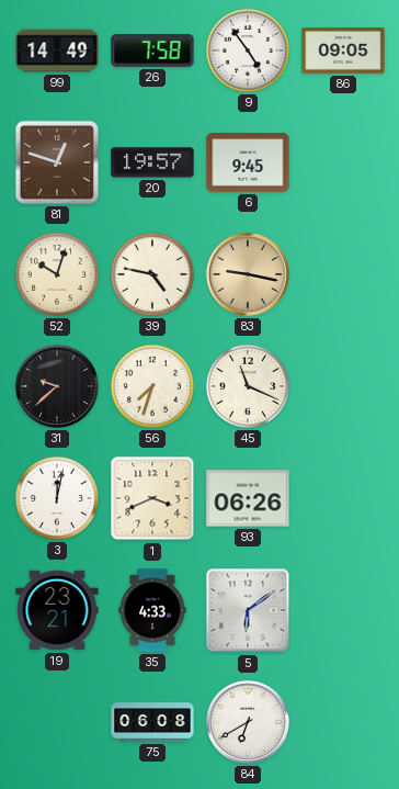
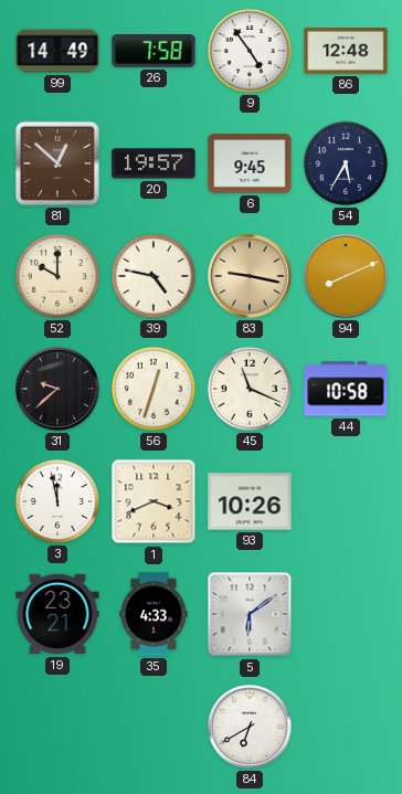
86: 09:05 -> 12:48 (346, 52)
81: 12:48 -> 12:52 (57, 163)
54: none -> 5:35 (346, 163)
52: 10:03 -> 10:00 (57, 276)
94: none -> 8:11 (347, 277)
56: 7:33 -> 12:33 (154, 389)
44: none -> 10:58 (346, 389)
3: 12:02 -> 11:58 (57, 501)
93: 06:26 -> 10:26 (250, 501)
75: 06:08 -> none (152, 722)
